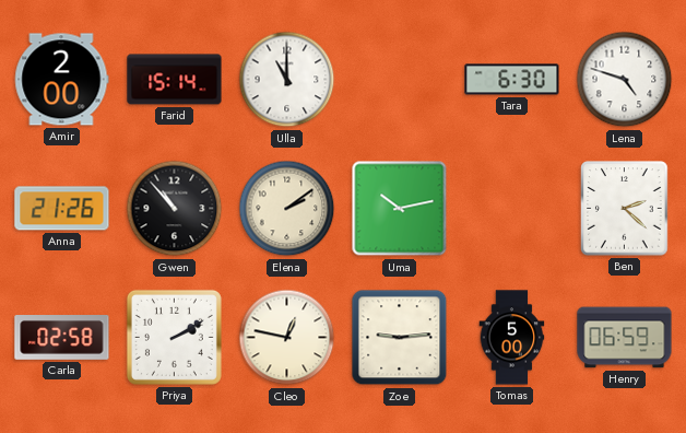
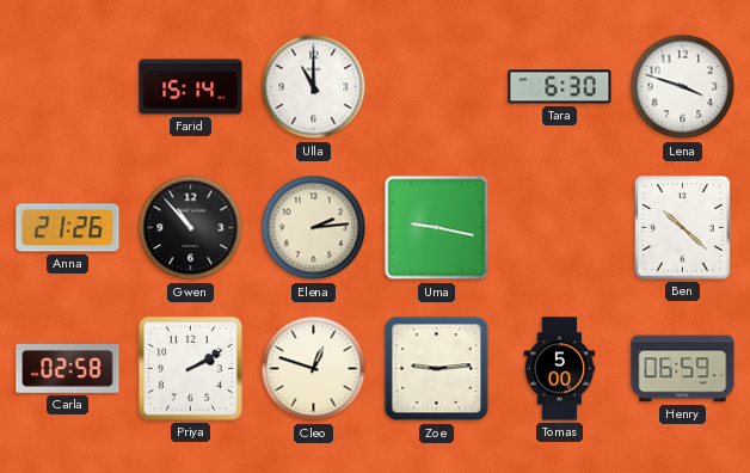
Amir: 2:00 -> none (62, 80)
Lena: 4:48 -> 3:48 (683, 87)
Elena: 2:09 -> 2:14 (314, 228)
Uma: 10:13 -> 9:17 (437, 228)
Ben: 2:22 -> 10:22 (683, 228)
Cleo: 12:47 -> 12:48 (314, 369)
